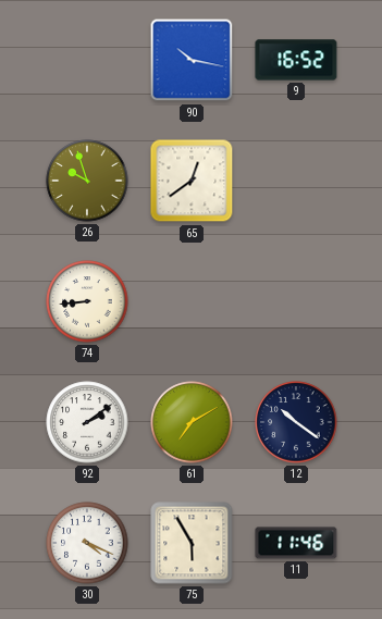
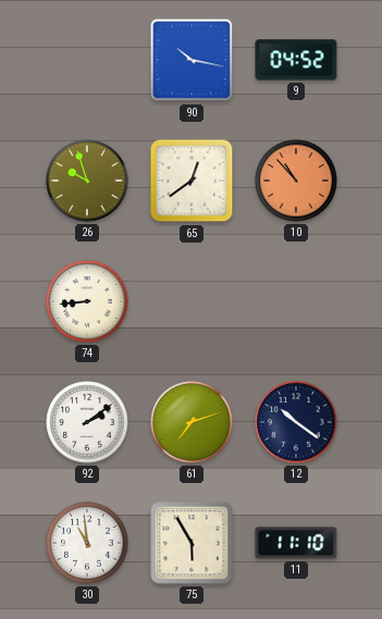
9: 16:52 -> 04:52 (296, 60)
10: none -> 10:53 (296, 181)
61: 7:10 -> 7:12 (192, 422)
30: 4:19 -> 10:59 (87, 543)
11: 11:46 -> 11:10 (296, 543)
